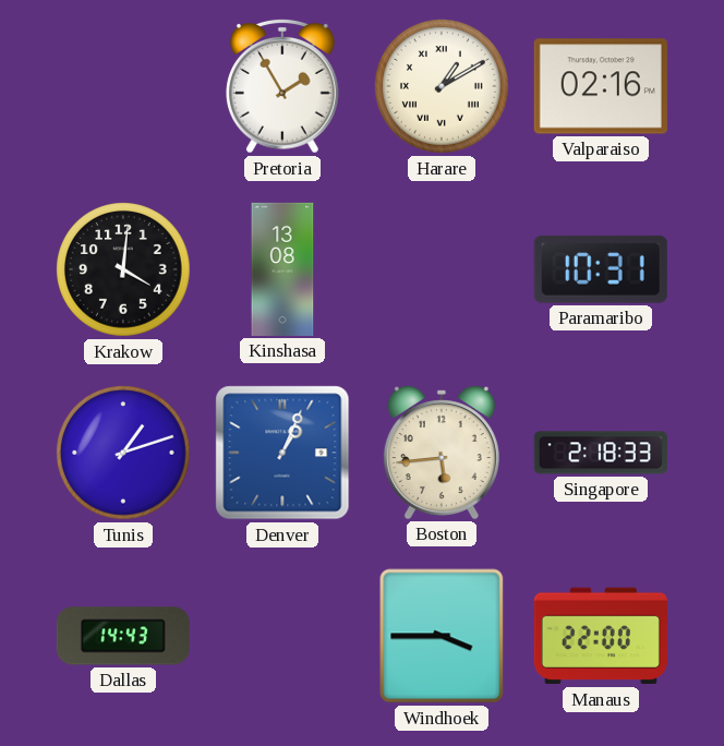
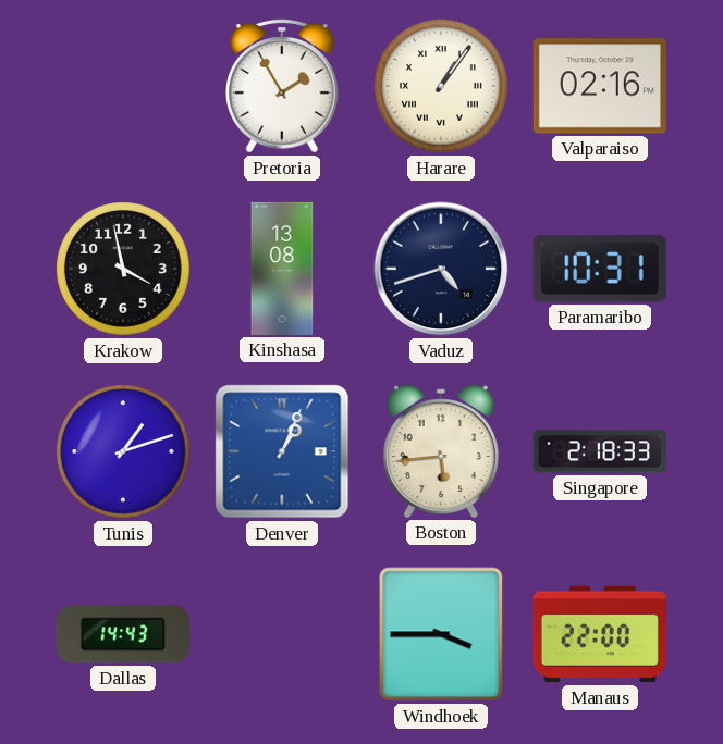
Harare: 1:10 -> 1:06 (442, 87)
Krakow: 4:01 -> 3:58 (124, 270)
Vaduz: none -> 4:42 (441, 269)
